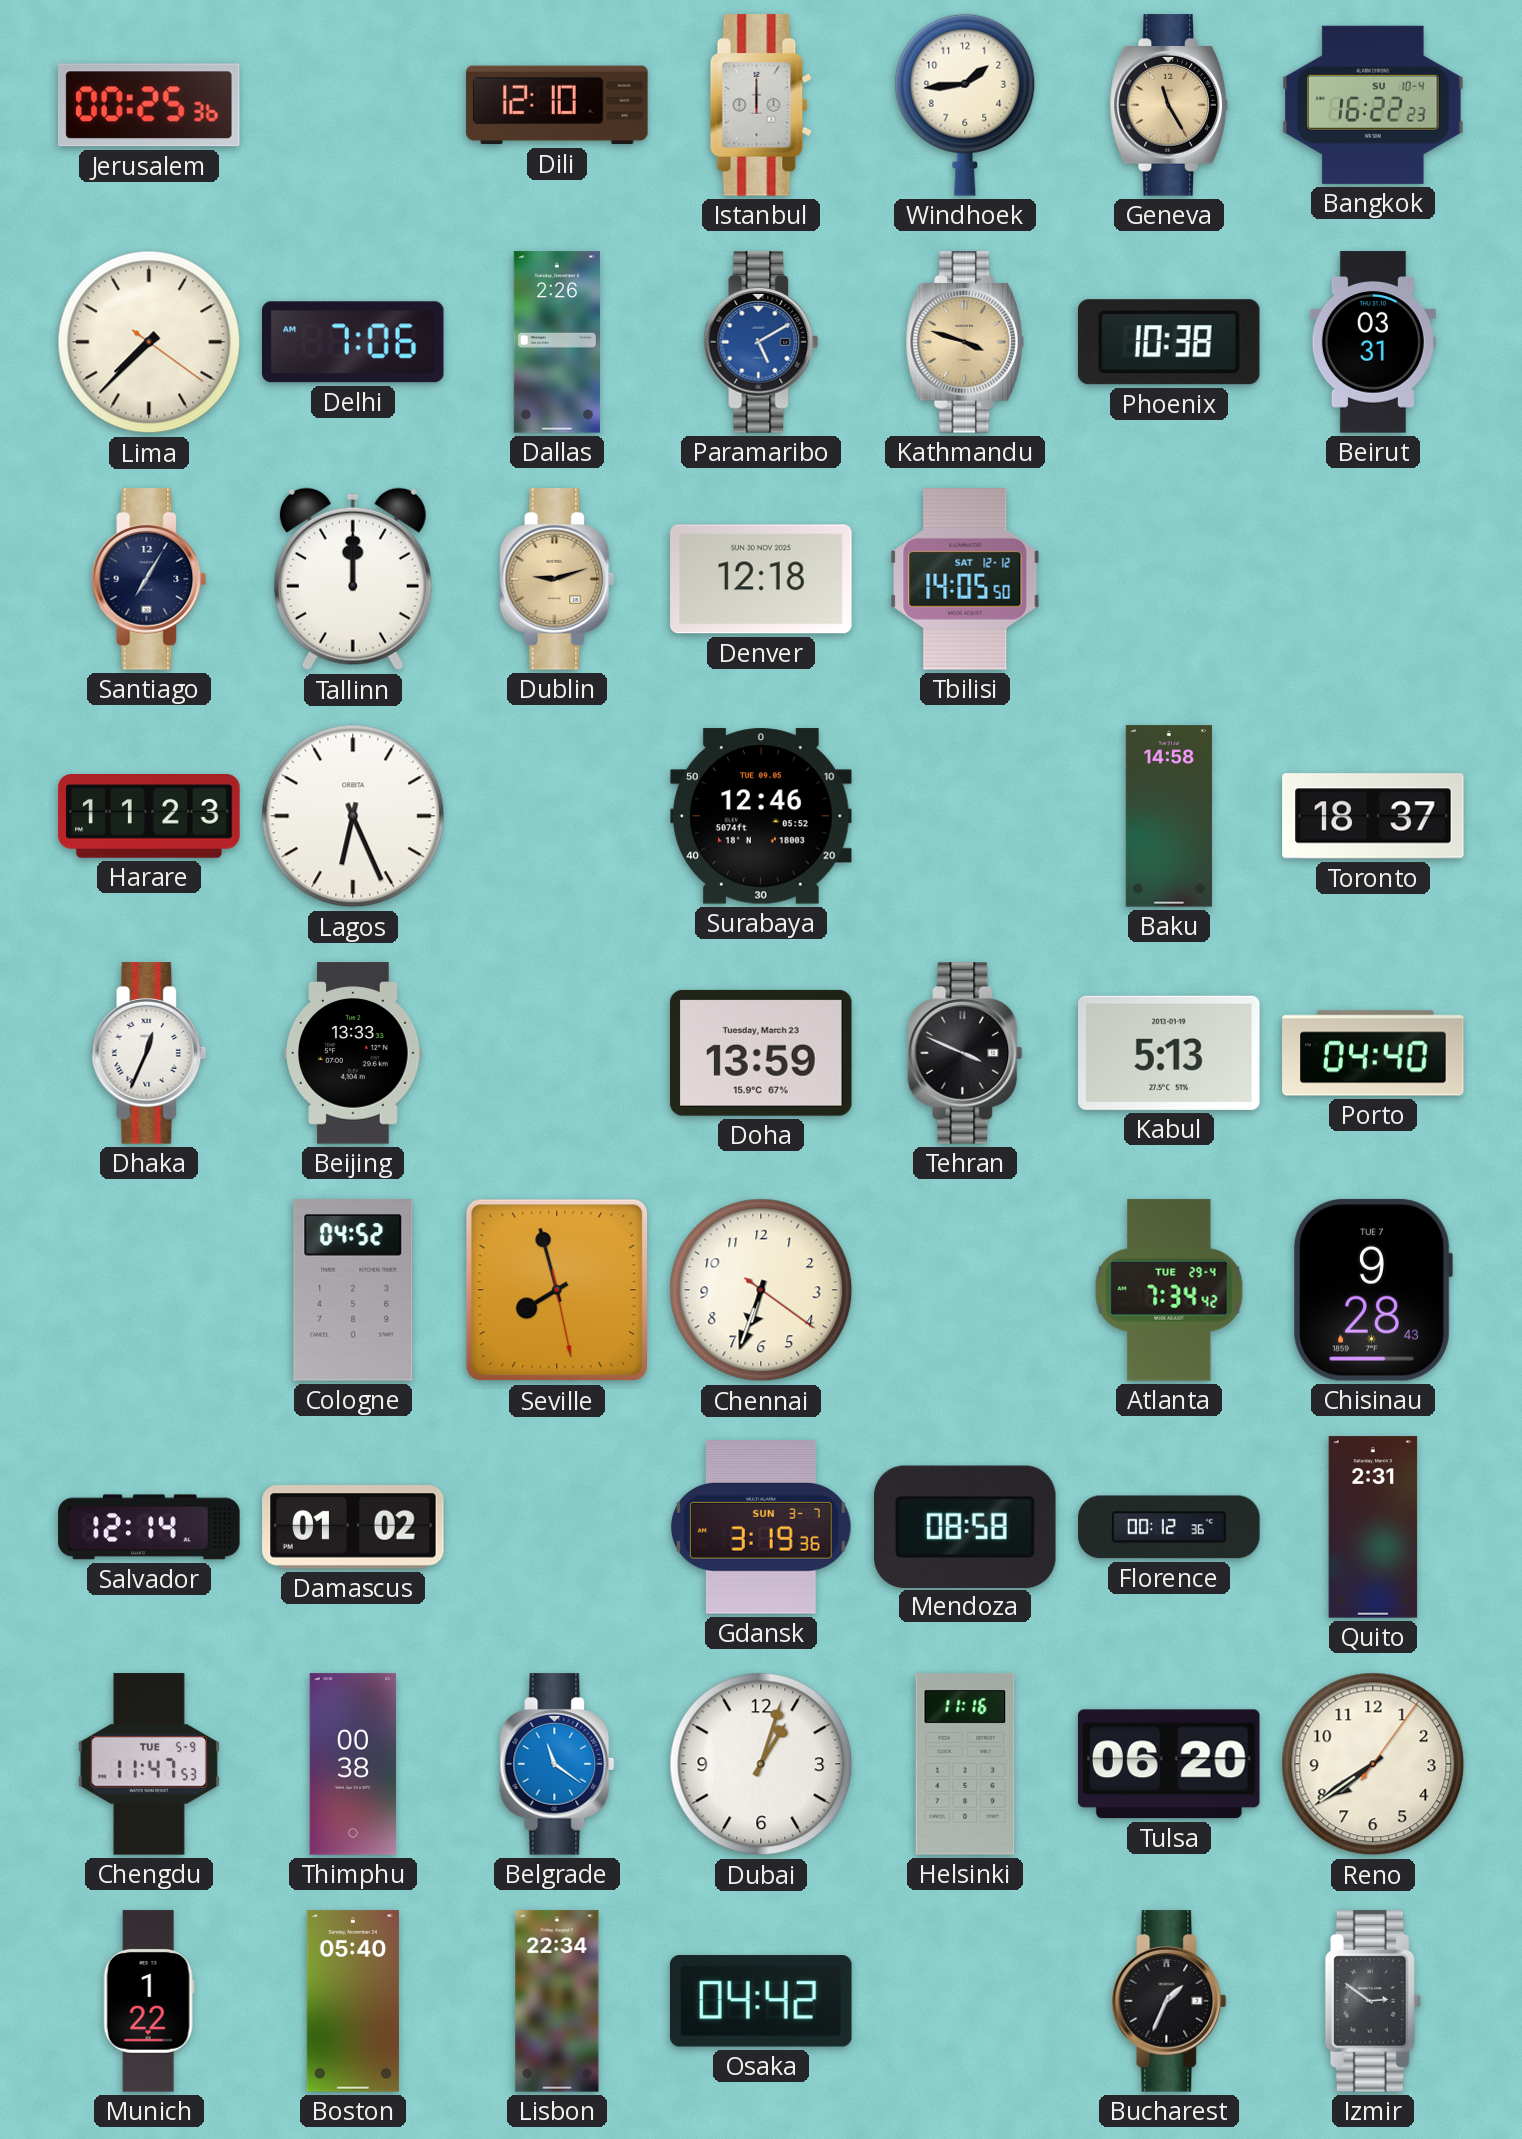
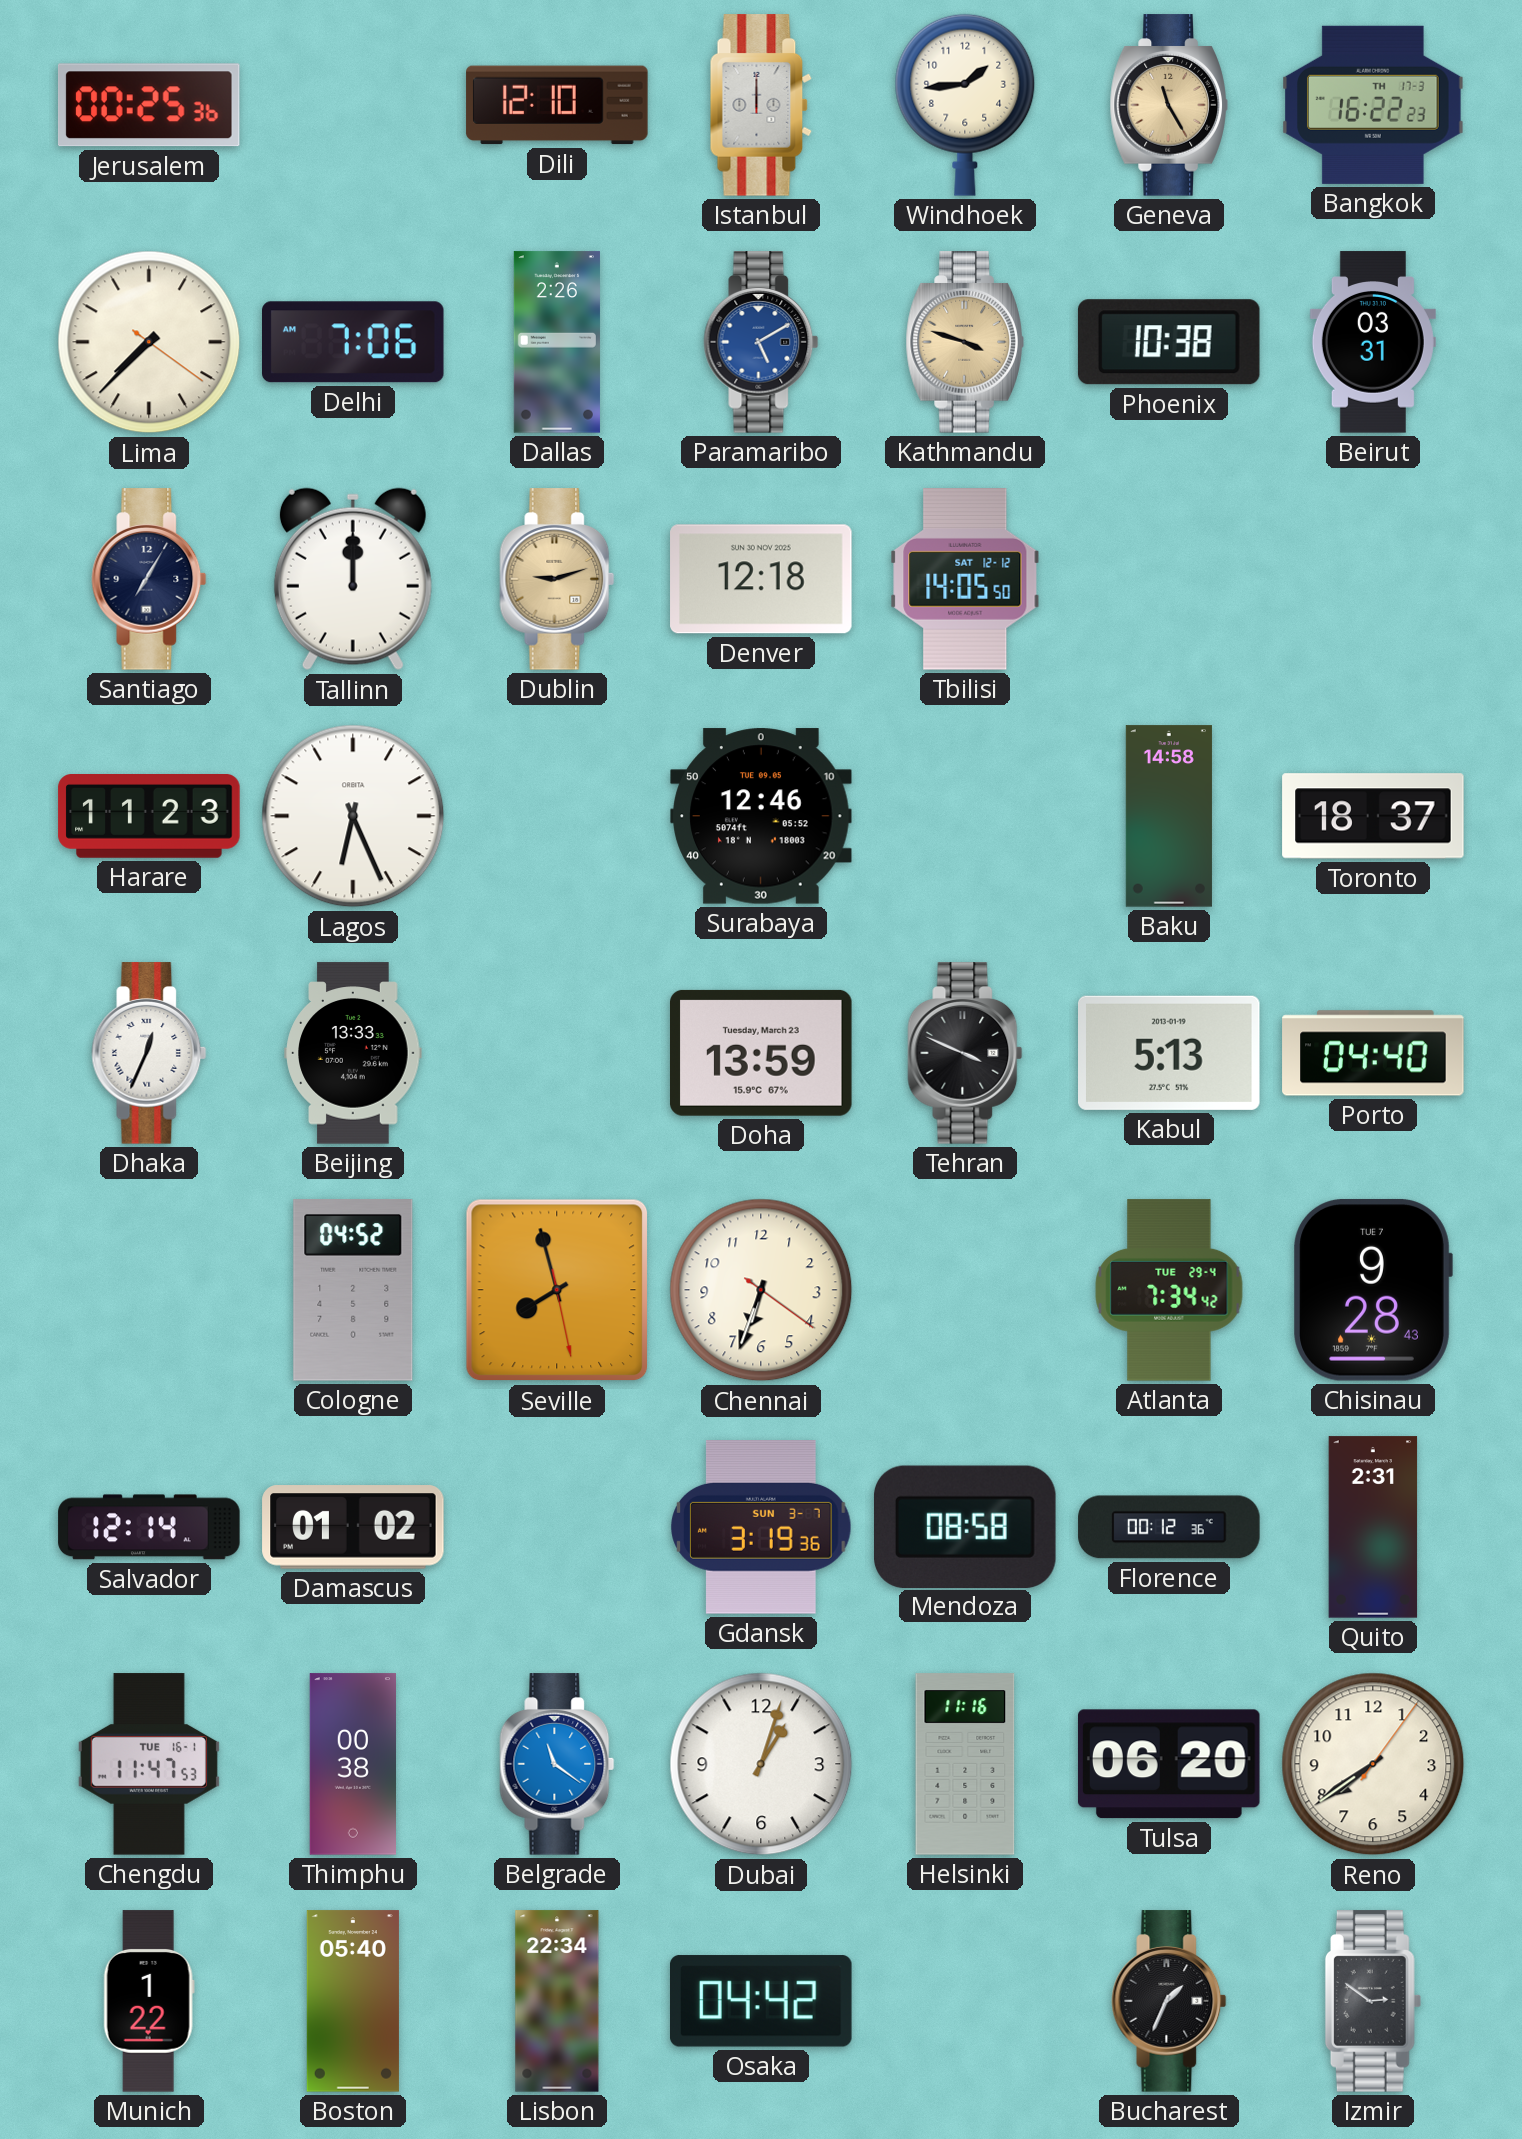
Bangkok date: SU 10-4 -> TH 17-3 (1373, 105)
Chengdu date: TUE 5-9 -> TUE 16-1 (149, 1764)
